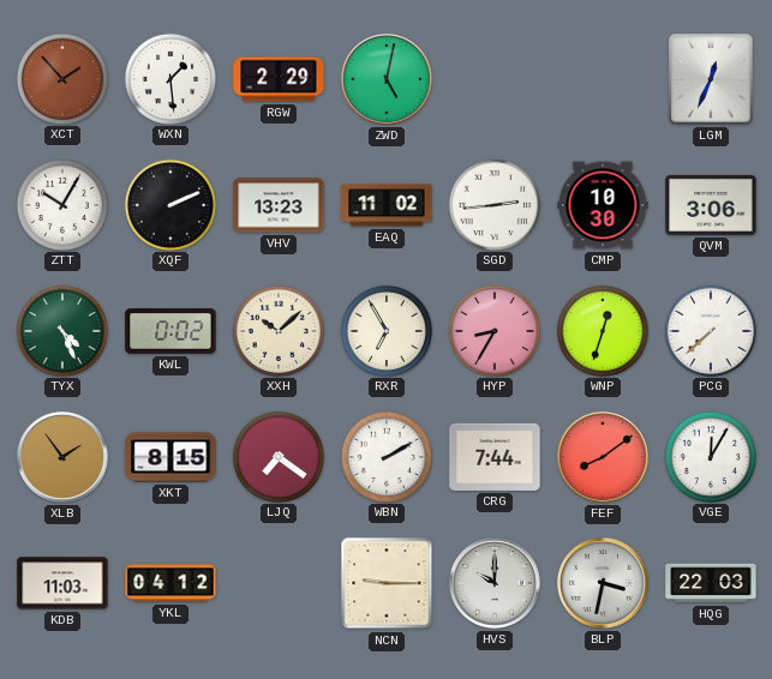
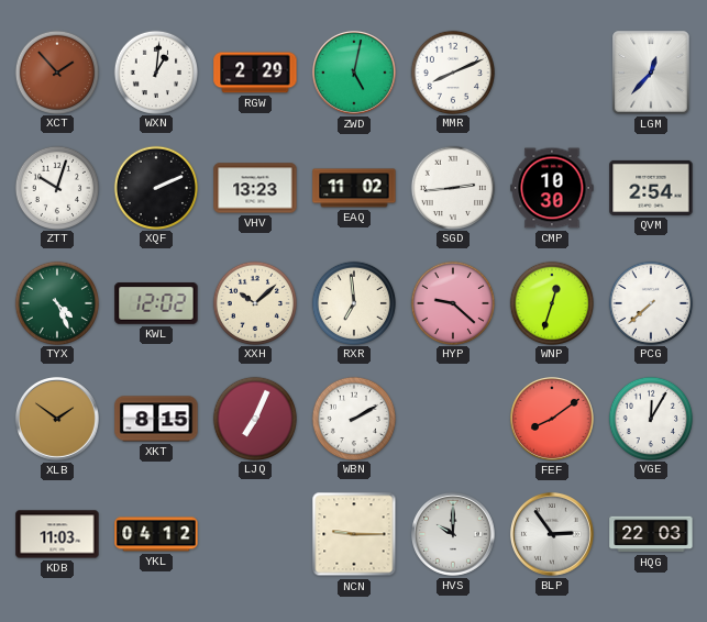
WXN: 1:29 -> 1:01 (155, 71)
MMR: none -> 8:11 (452, 71)
LGM: 12:34 -> 12:37 (651, 73)
ZTT: 10:05 -> 10:03 (56, 187)
QVM: 3:06 -> 2:54 (651, 188)
KWL: 0:02 -> 12:02 (156, 303)
RXR: 6:55 -> 6:59 (353, 302)
HYP: 8:35 -> 9:22 (452, 302)
XLB: 1:54 -> 1:51 (57, 419)
LJQ: 7:21 -> 7:04 (254, 418)
CRG: 7:44 -> none (495, 457)
BLP: 3:32 -> 2:54 (552, 534)
